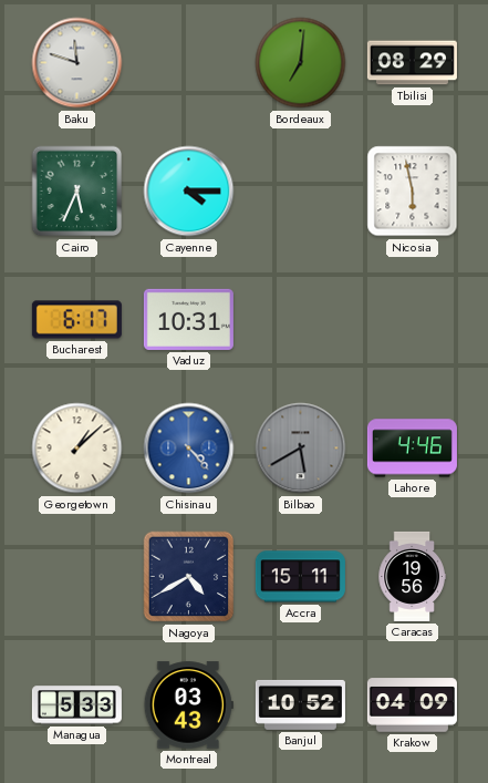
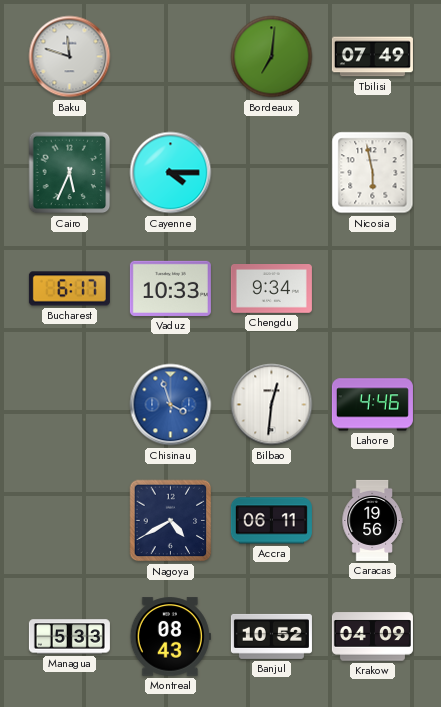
Tbilisi: 08:29 -> 07:49 (372, 57)
Vaduz: 10:31 -> 10:33 (170, 288)
Chengdu: none -> 9:34 (271, 289)
Georgetown: 1:08 -> none (77, 449)
Chisinau: 4:23 -> 3:57 (171, 405)
Bilbao: 5:40 -> 12:31 (272, 405)
Bilbao dial: grey -> white (272, 405)
Accra: 15:11 -> 06:11 (271, 521)
Montreal: 03:43 -> 08:43 (170, 637)
